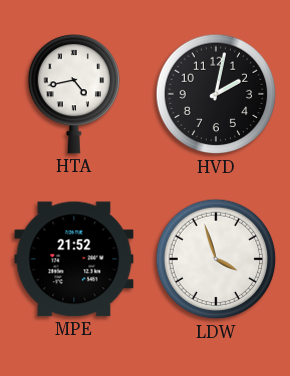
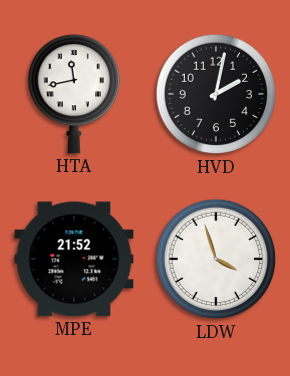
HTA: 4:43 -> 11:43 (74, 95)
